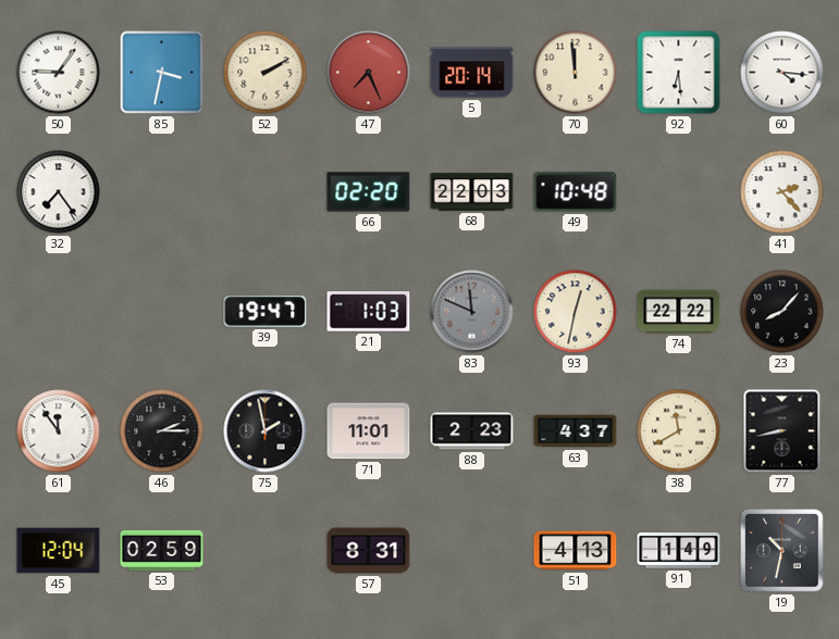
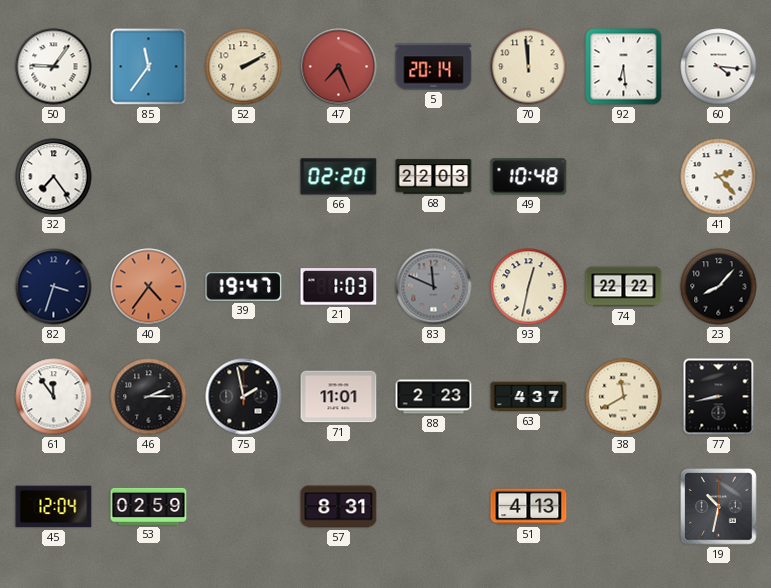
85: 3:32 -> 11:36 (149, 67)
82: none -> 3:33 (54, 287)
40: none -> 4:36 (149, 287)
91: 1:49 -> none (679, 550)
